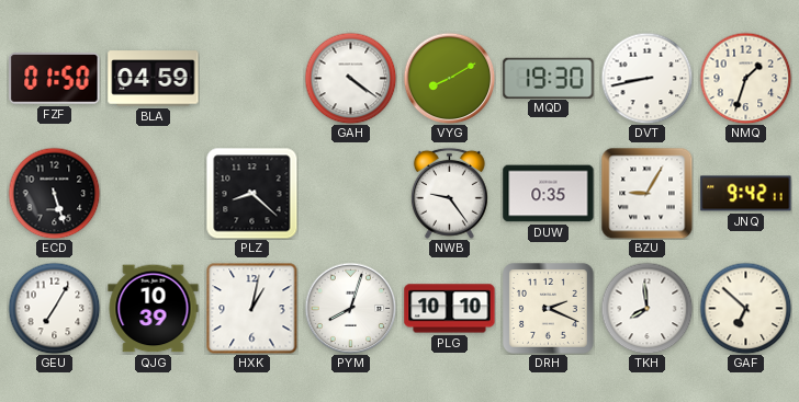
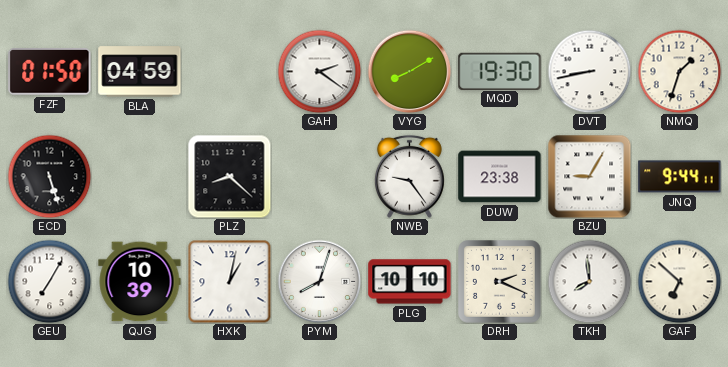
GAH: 4:21 -> 2:21 (319, 71)
DUW: 0:35 -> 23:38 (500, 177)
JNQ: 9:42 -> 9:44 (680, 177)
